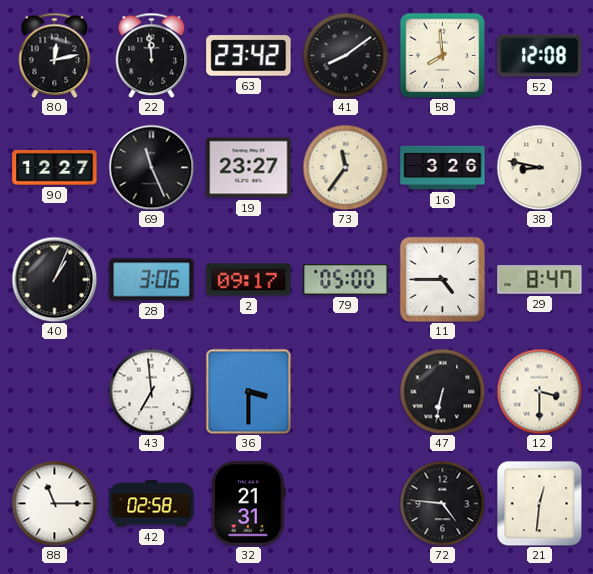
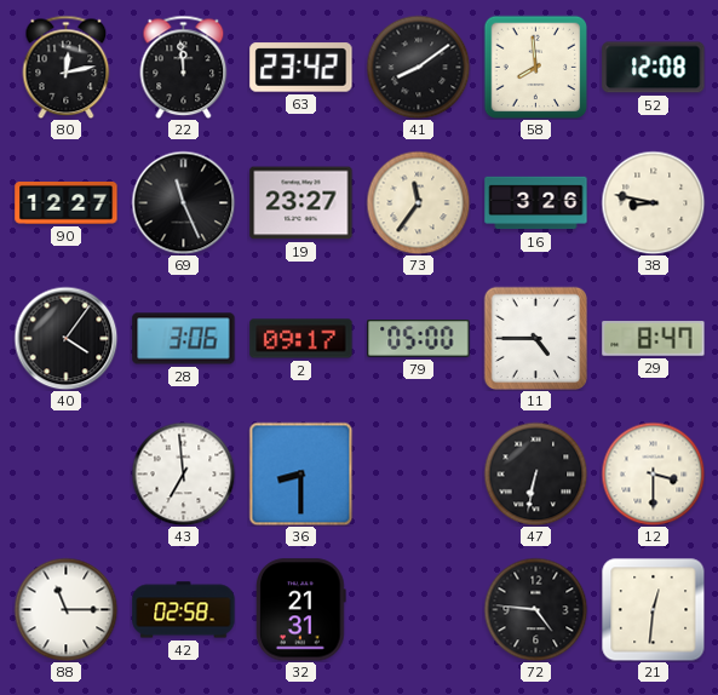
40: 1:04 -> 4:06 (65, 338)
36: 3:30 -> 8:30 (300, 473)
